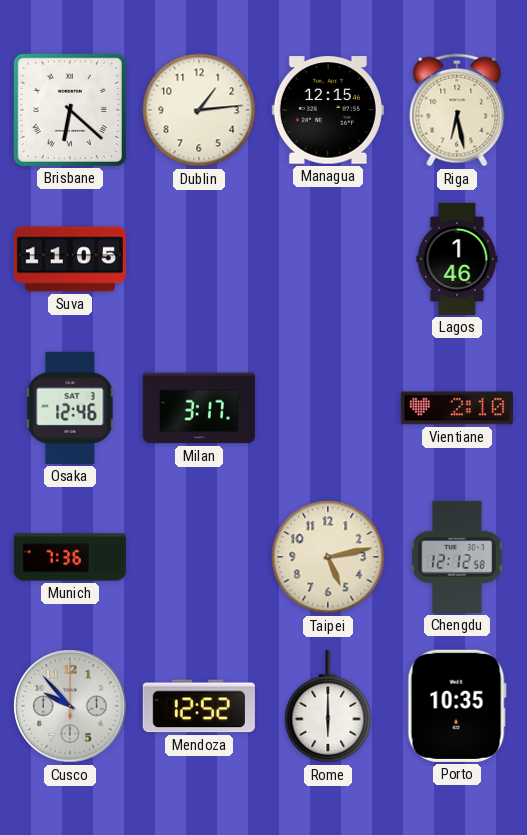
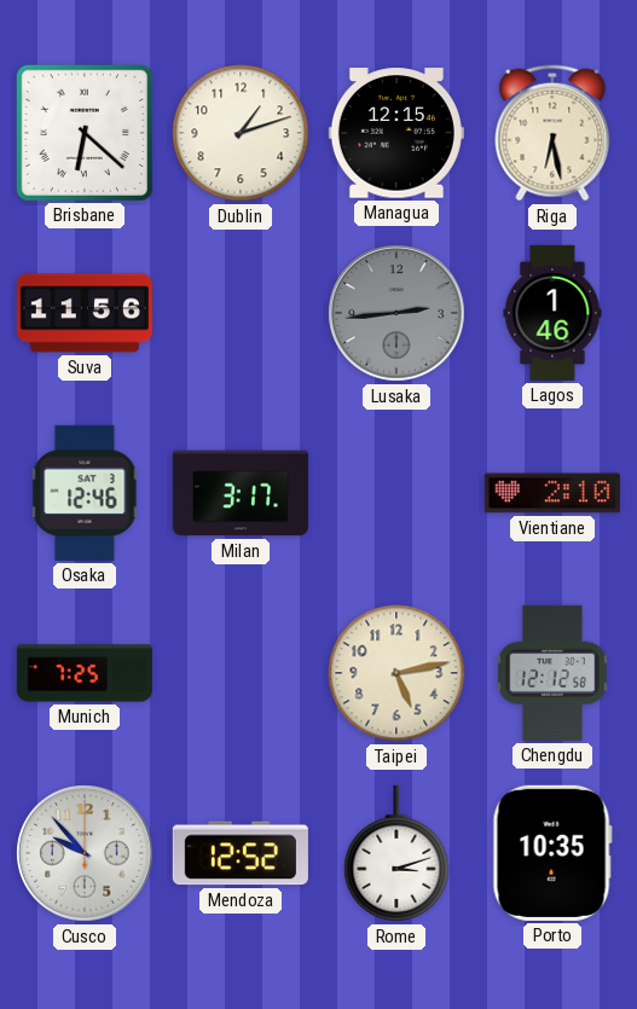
Dublin: 1:14 -> 1:12 (241, 133)
Suva: 11:05 -> 11:56 (85, 313)
Lusaka: none -> 2:44 (396, 313)
Munich: 7:36 -> 7:25 (85, 673)
Rome: 6:00 -> 3:12 (396, 853)
